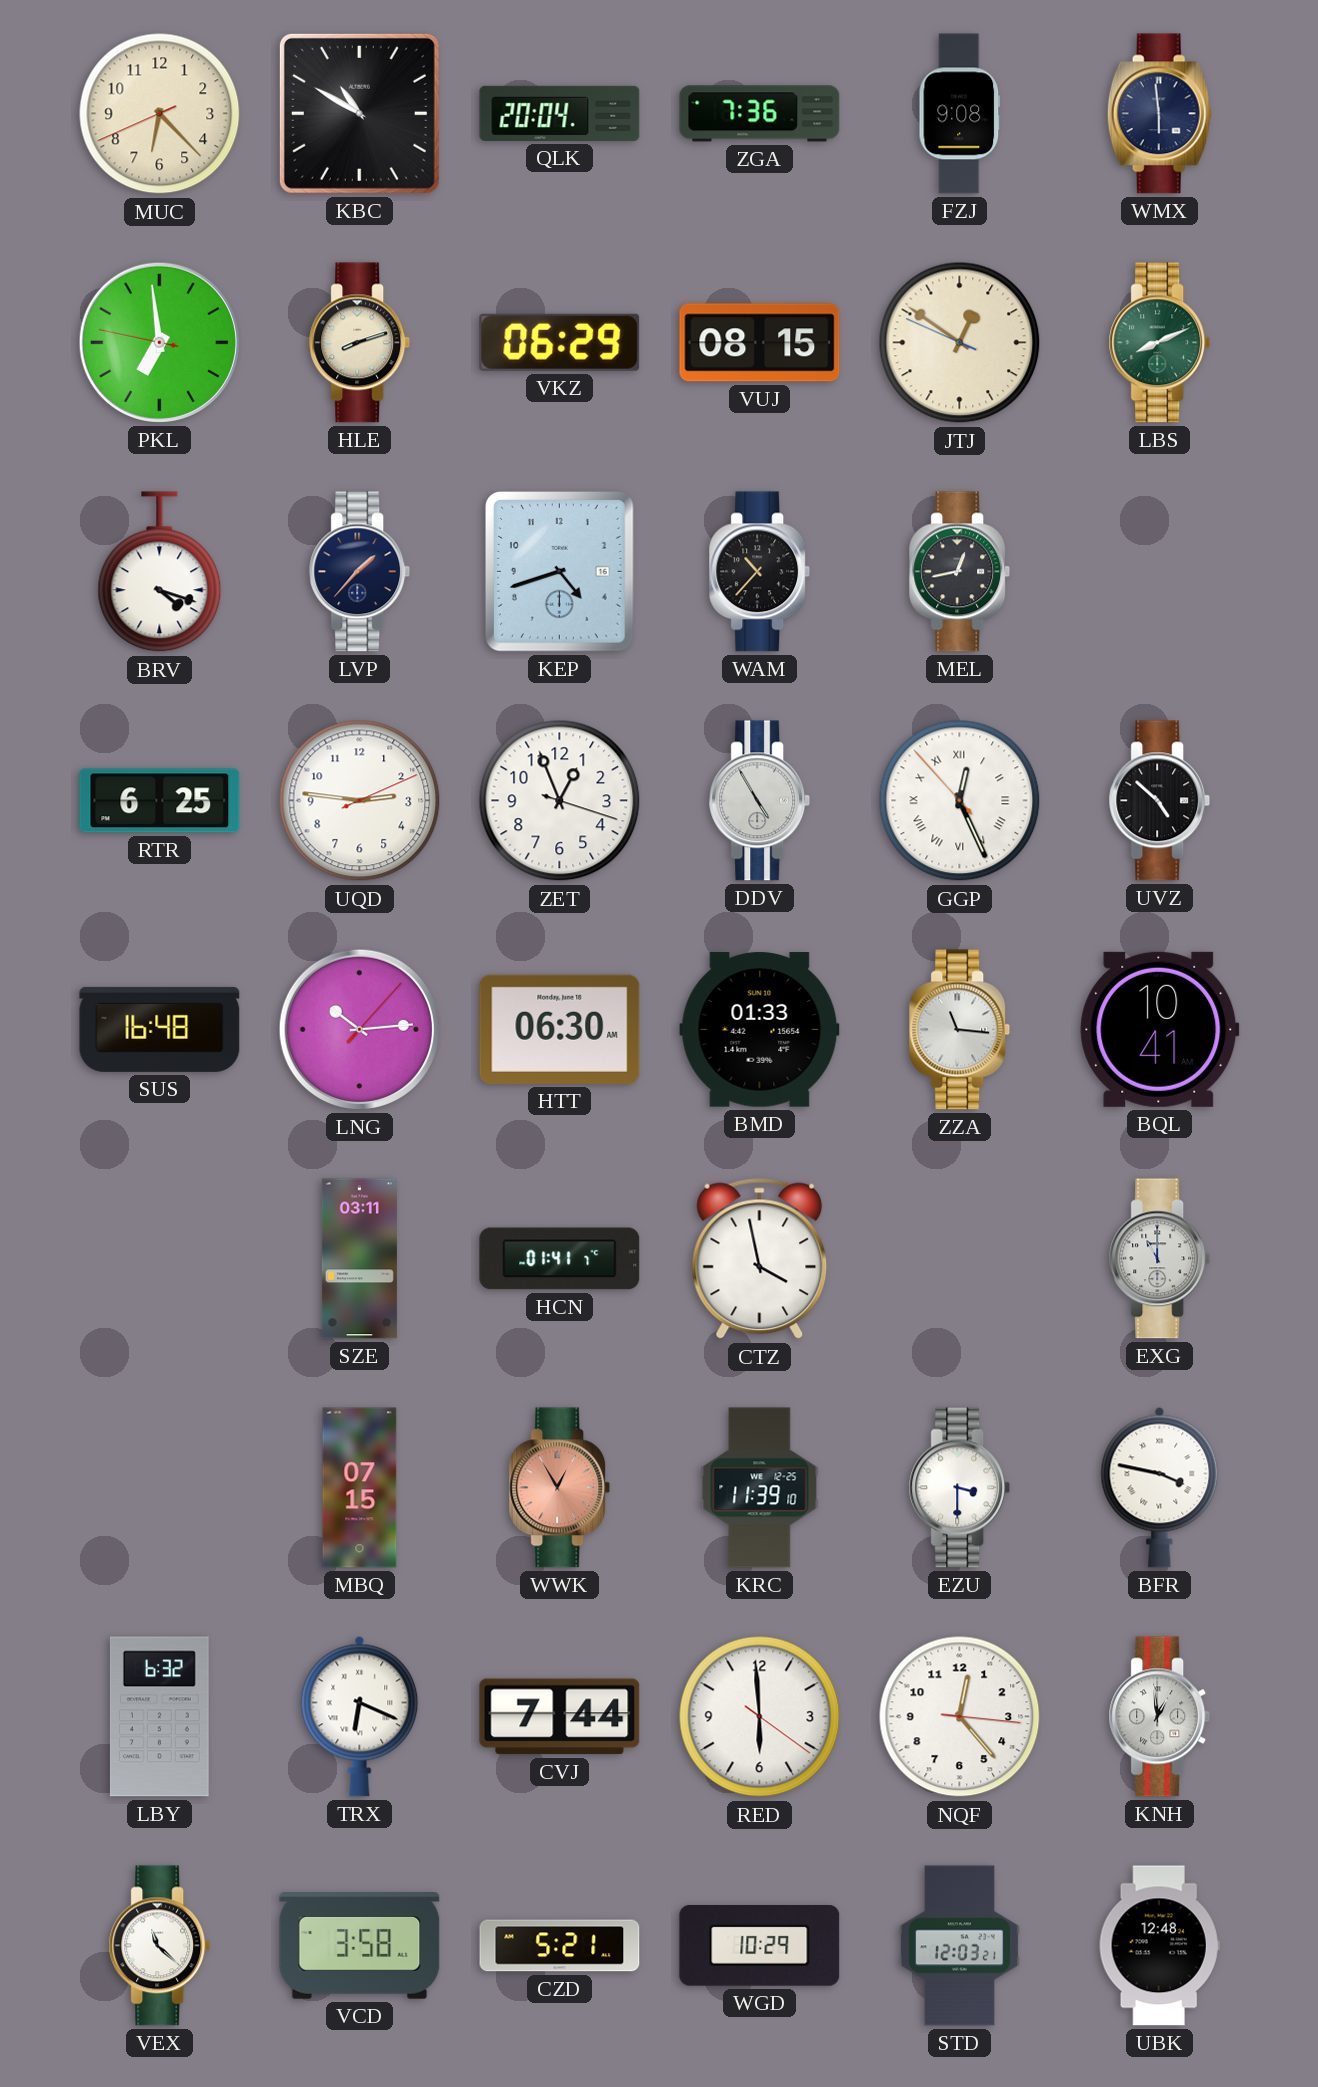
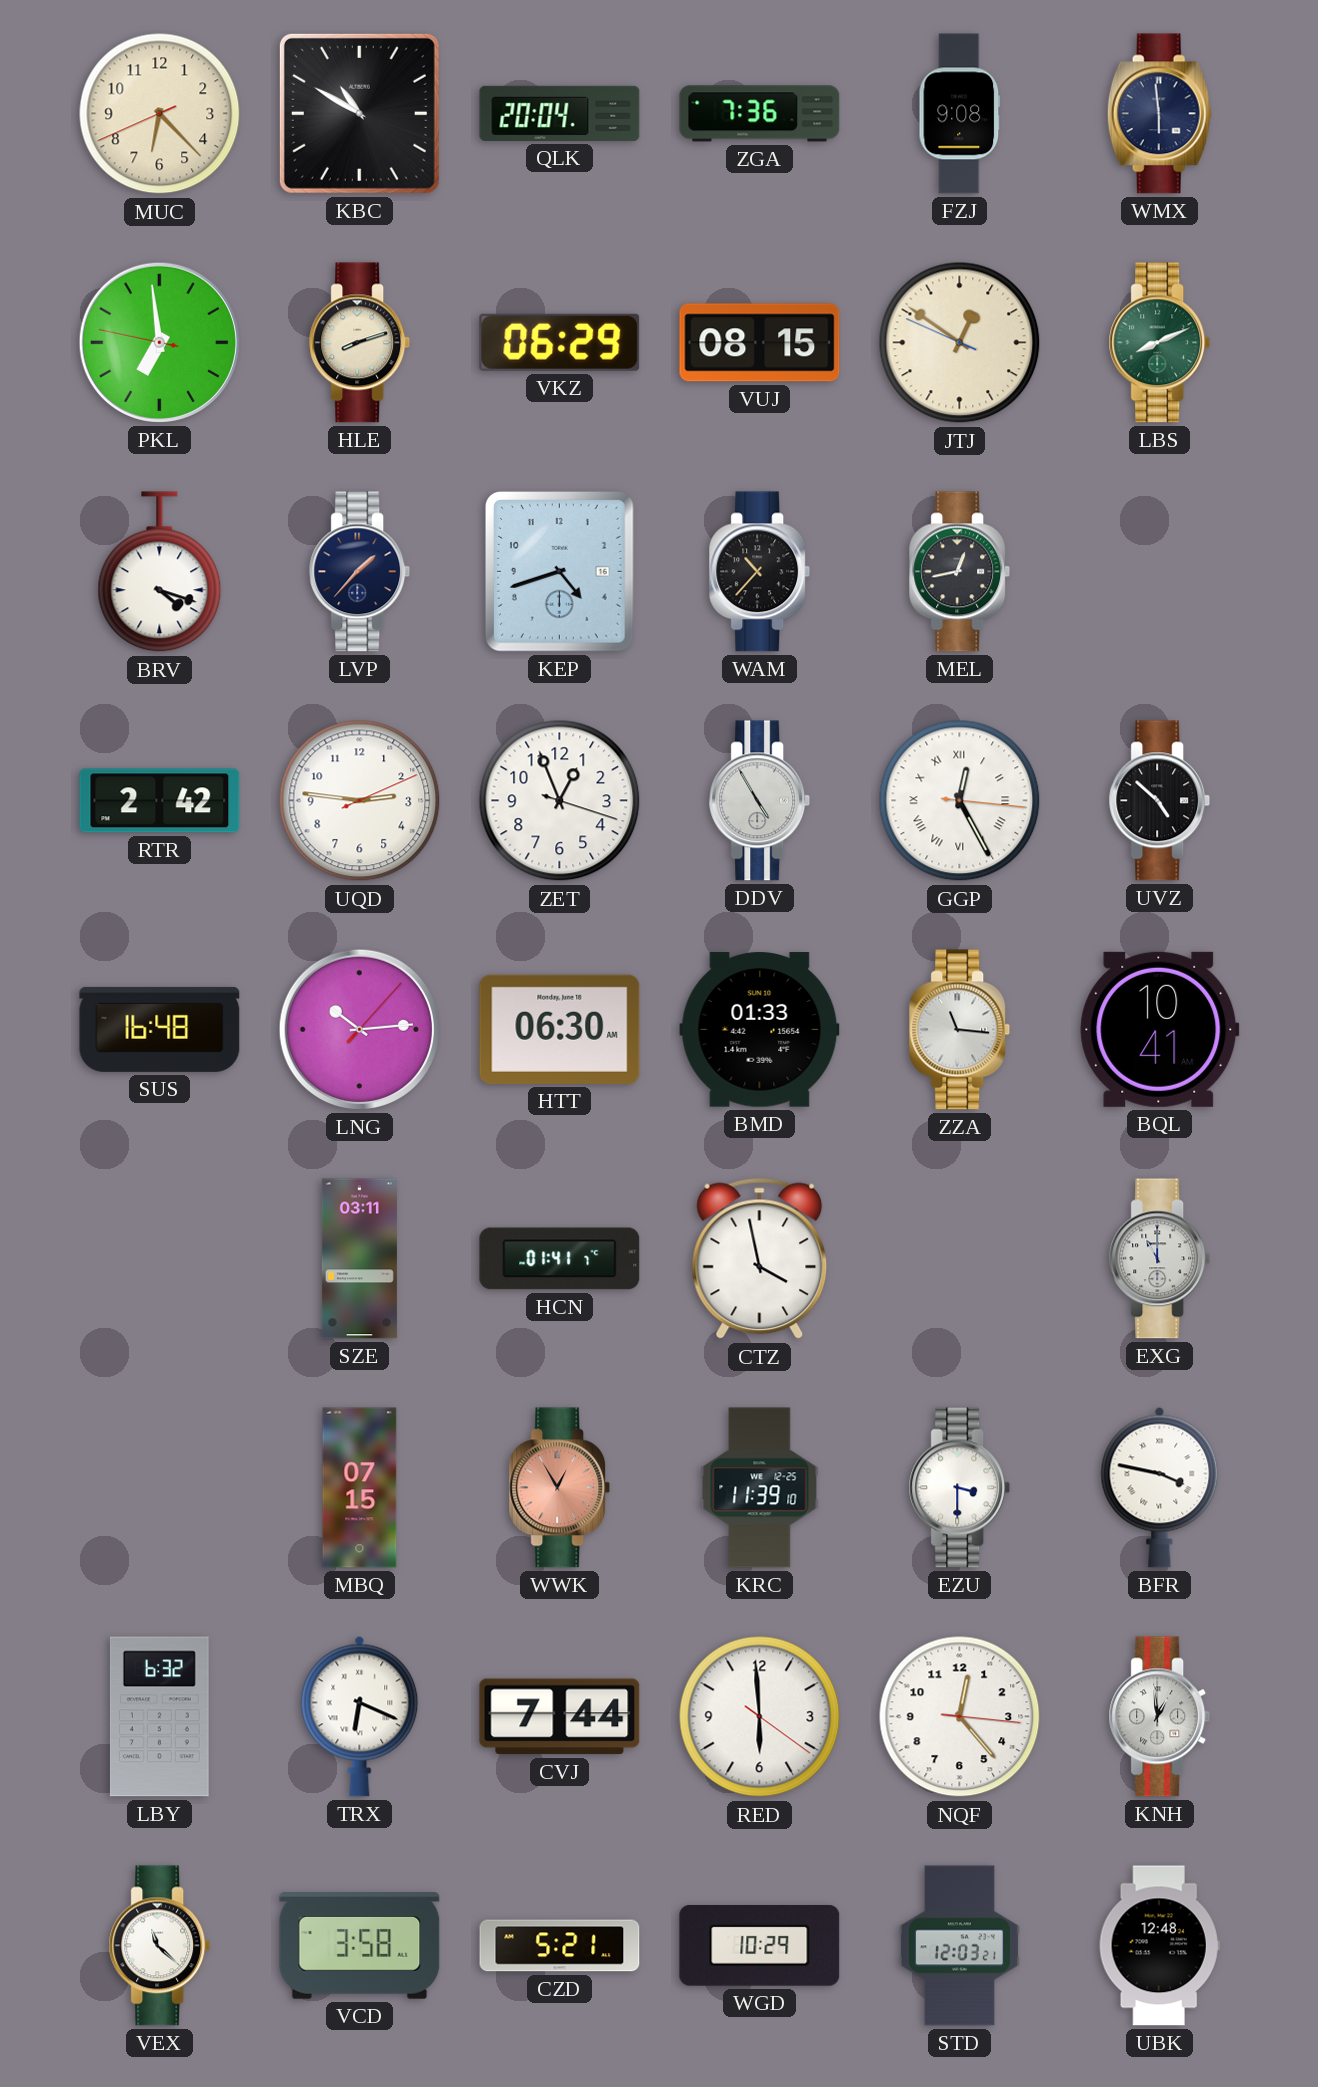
RTR: 6:25 -> 2:42 (160, 801)
GGP: 12:25:53 -> 12:25:16 (960, 801)
